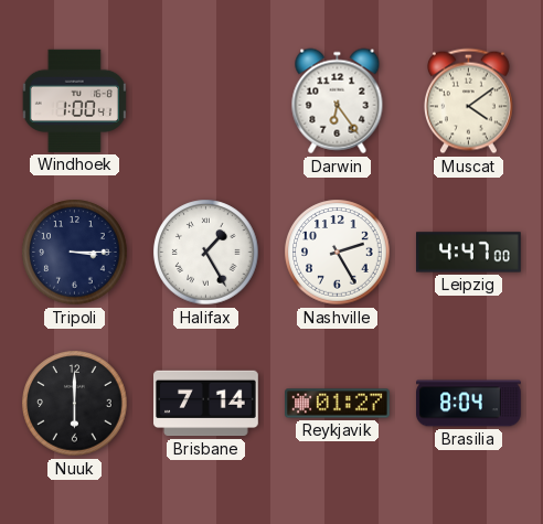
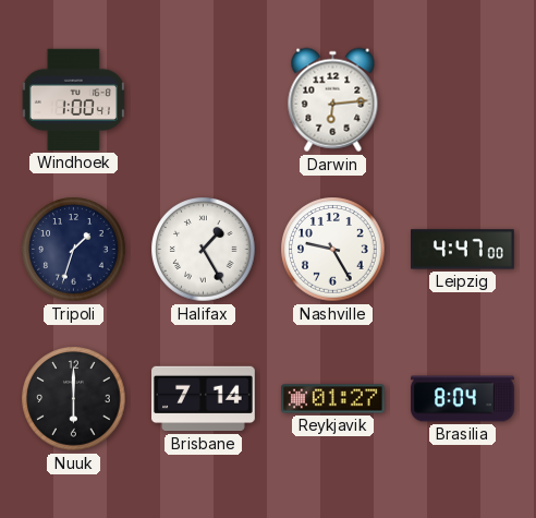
Darwin: 6:24 -> 6:14 (333, 100)
Muscat: 4:09 -> none (468, 101)
Tripoli: 3:15 -> 1:33 (74, 250)
Nashville: 2:25 -> 9:25 (333, 250)
